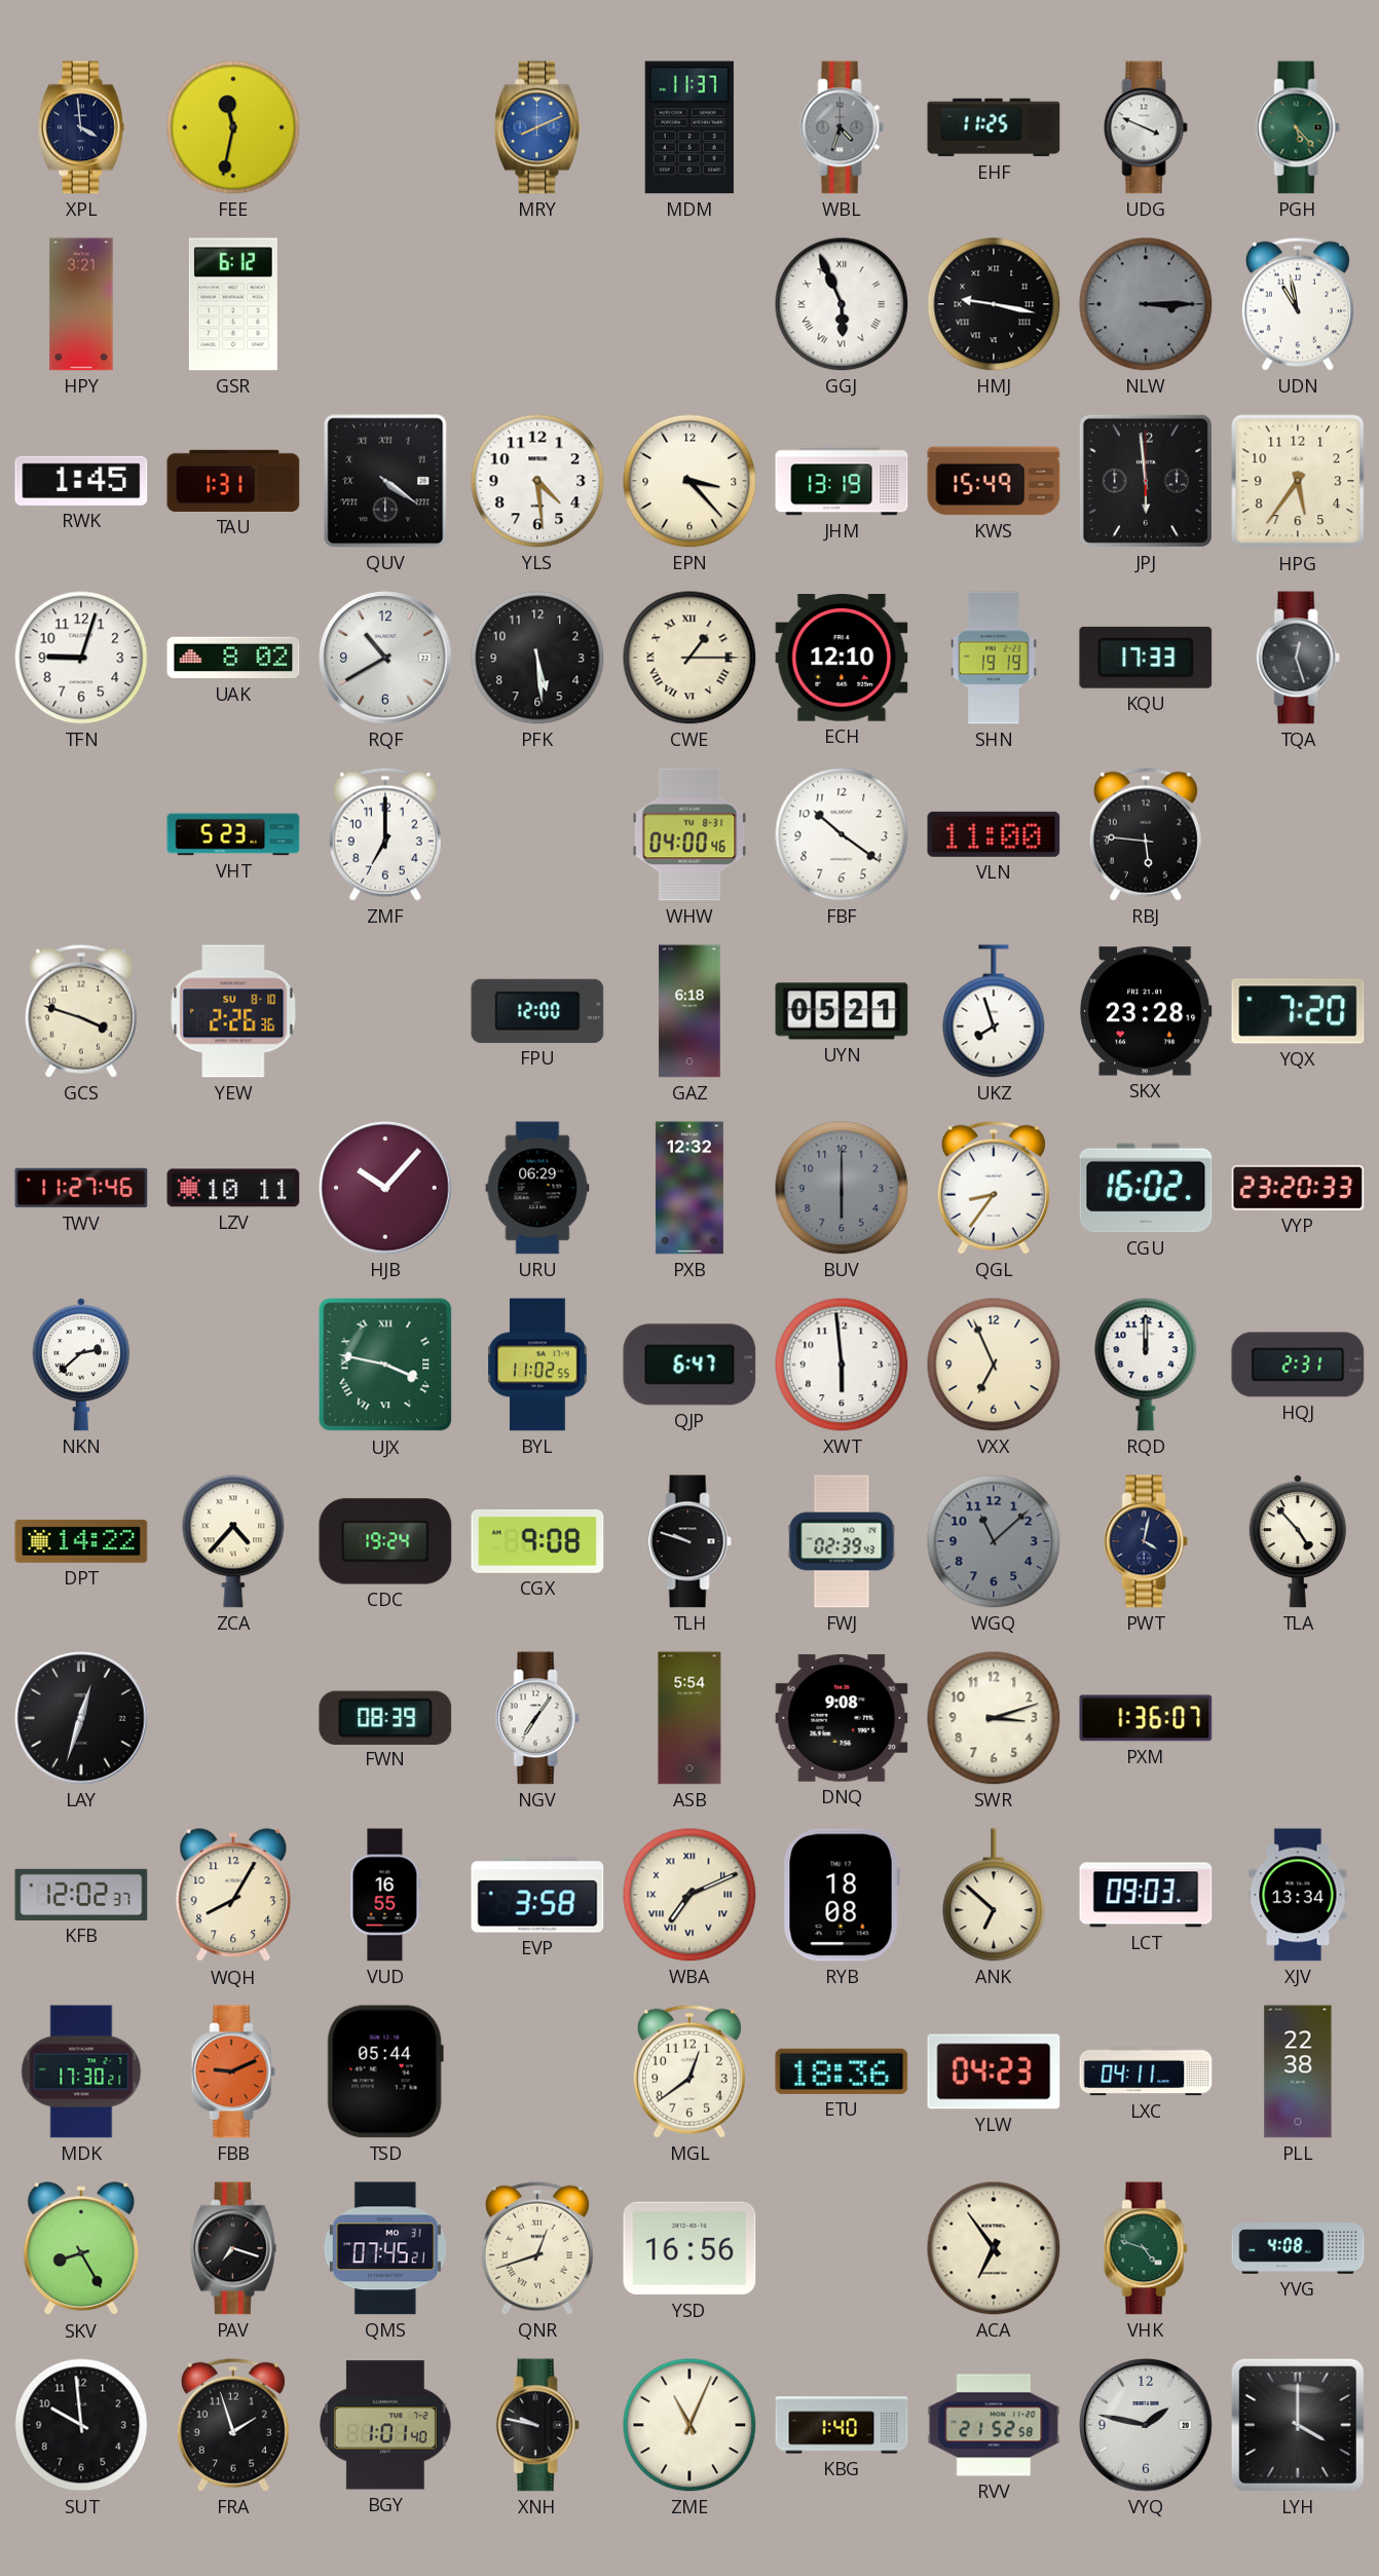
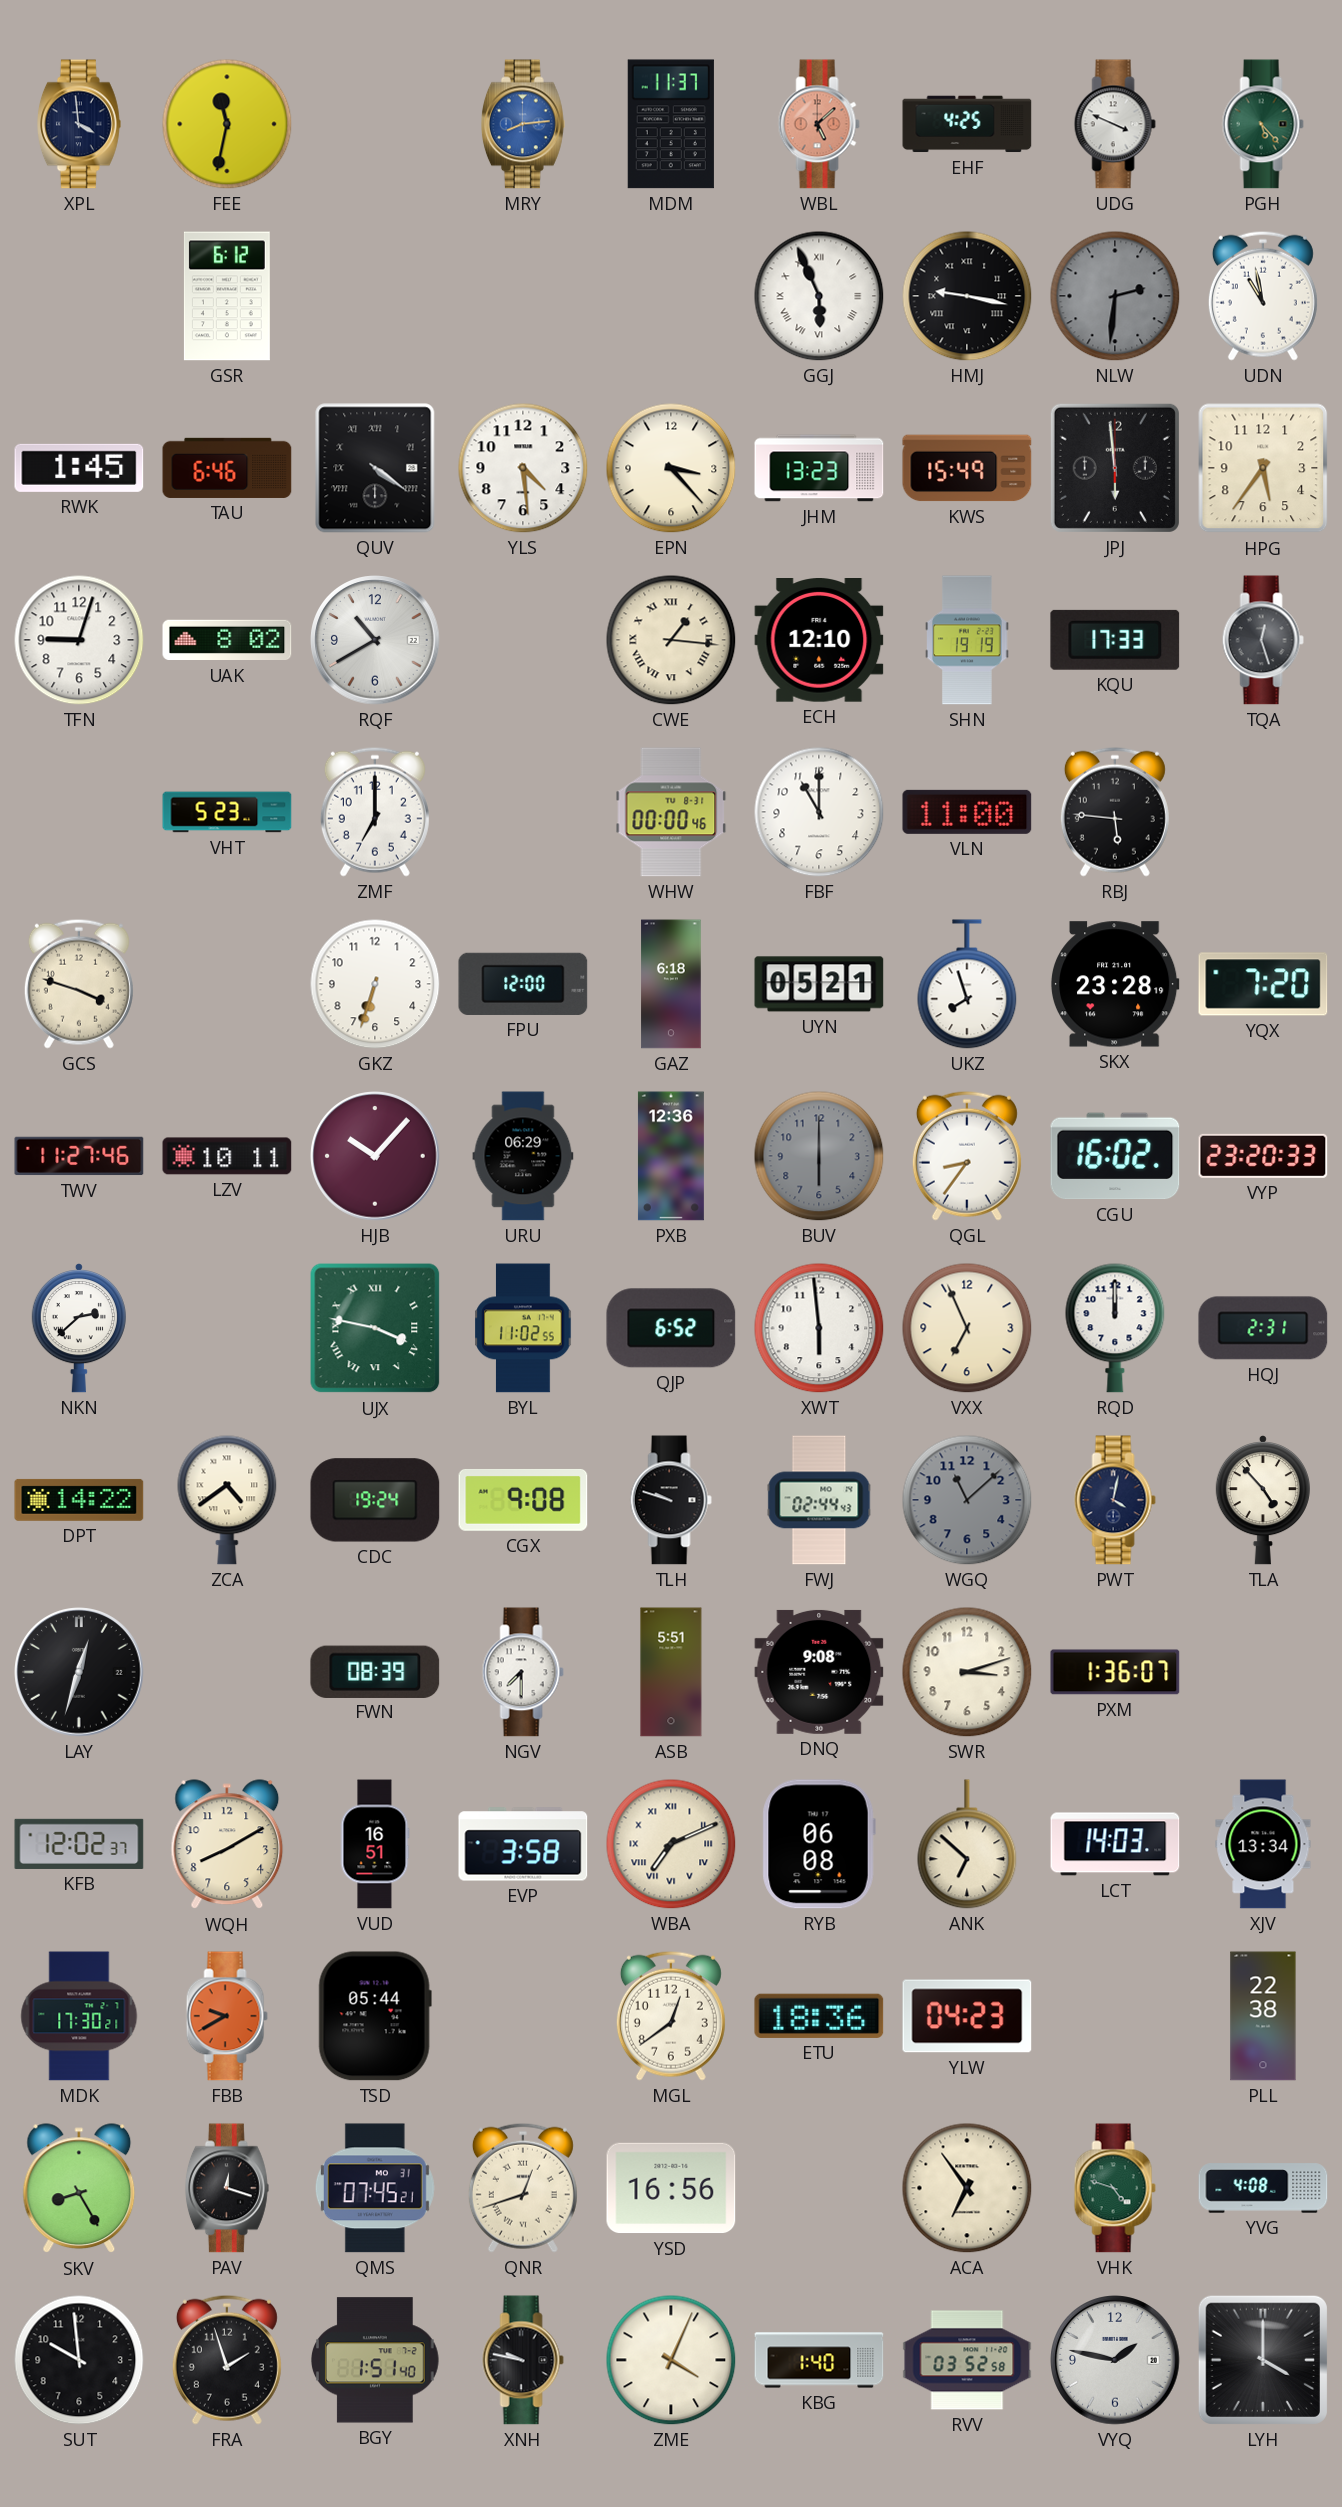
MRY: 8:11 -> 8:14 (523, 124)
WBL: 4:33 -> 5:08 (819, 124)
WBL dial: grey -> salmon (819, 124)
EHF: 11:25 -> 4:25 (967, 124)
HPY: 3:21 -> none (81, 304)
NLW: 3:15 -> 2:31 (1115, 296)
TAU: 1:31 -> 6:46 (227, 468)
JHM: 13:19 -> 13:23 (819, 468)
PFK: 5:29 -> none (537, 658)
CWE: 1:15 -> 1:16 (671, 640)
WHW: 04:00 -> 00:00 (671, 812)
FBF: 10:21 -> 11:00 (819, 812)
YEW: 2:26 -> none (233, 1011)
GKZ: none -> 6:33 (375, 984)
PXB: 12:32 -> 12:36 (671, 1156)
QJP: 6:47 -> 6:52 (671, 1328)
ZCA: 4:37 -> 4:39 (227, 1500)
FWJ: 02:39 -> 02:44 (819, 1500)
NGV: 7:06 -> 7:30 (523, 1672)
ASB: 5:54 -> 5:51 (671, 1672)
WQH: 8:05 -> 8:10 (227, 1845)
VUD: 16:55 -> 16:51 (375, 1844)
RYB: 18:08 -> 06:08 (819, 1844)
LCT: 09:03 -> 14:03 (1115, 1844)
FBB: 9:11 -> 9:40 (227, 2016)
LXC: 04:11 -> none (1146, 2071)
PAV: 7:18 -> 12:18 (227, 2188)
BGY: 1:01 -> 1:51 (376, 2360)
ZME: 11:04 -> 4:04 (671, 2360)
RVV: 21:52 -> 03:52 (967, 2360)
